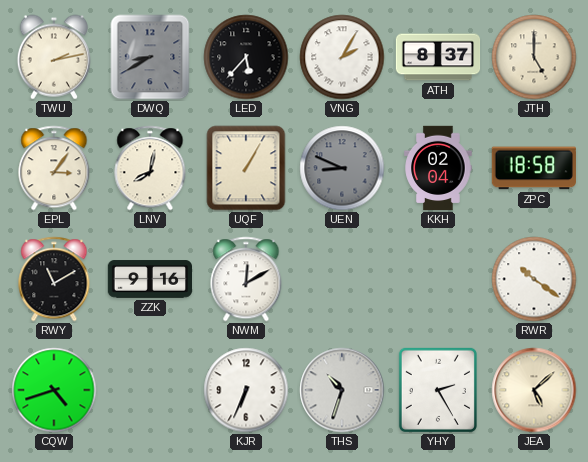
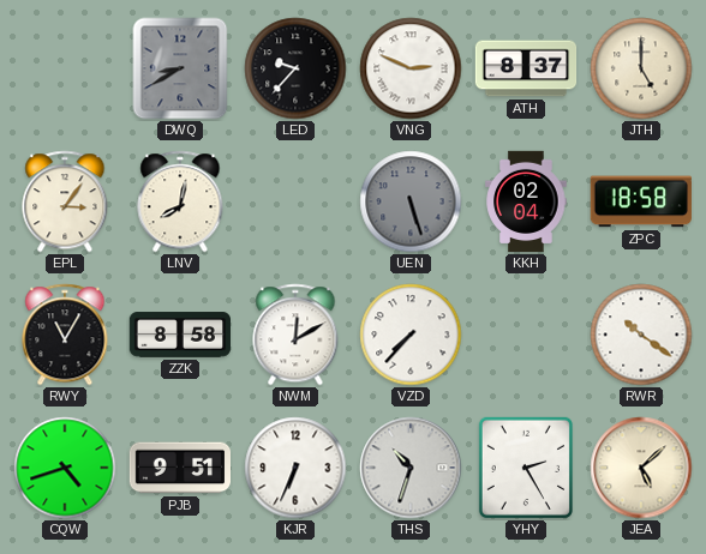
TWU: 2:13 -> none (54, 57)
LED: 5:37 -> 9:37 (295, 68)
VNG: 2:05 -> 2:49 (411, 68)
UQF: 1:05 -> none (246, 168)
UEN: 8:49 -> 5:27 (411, 201)
RWY: 11:10 -> 11:05 (65, 335)
ZZK: 9:16 -> 8:58 (179, 335)
VZD: none -> 7:37 (411, 335)
PJB: none -> 9:51 (179, 468)
